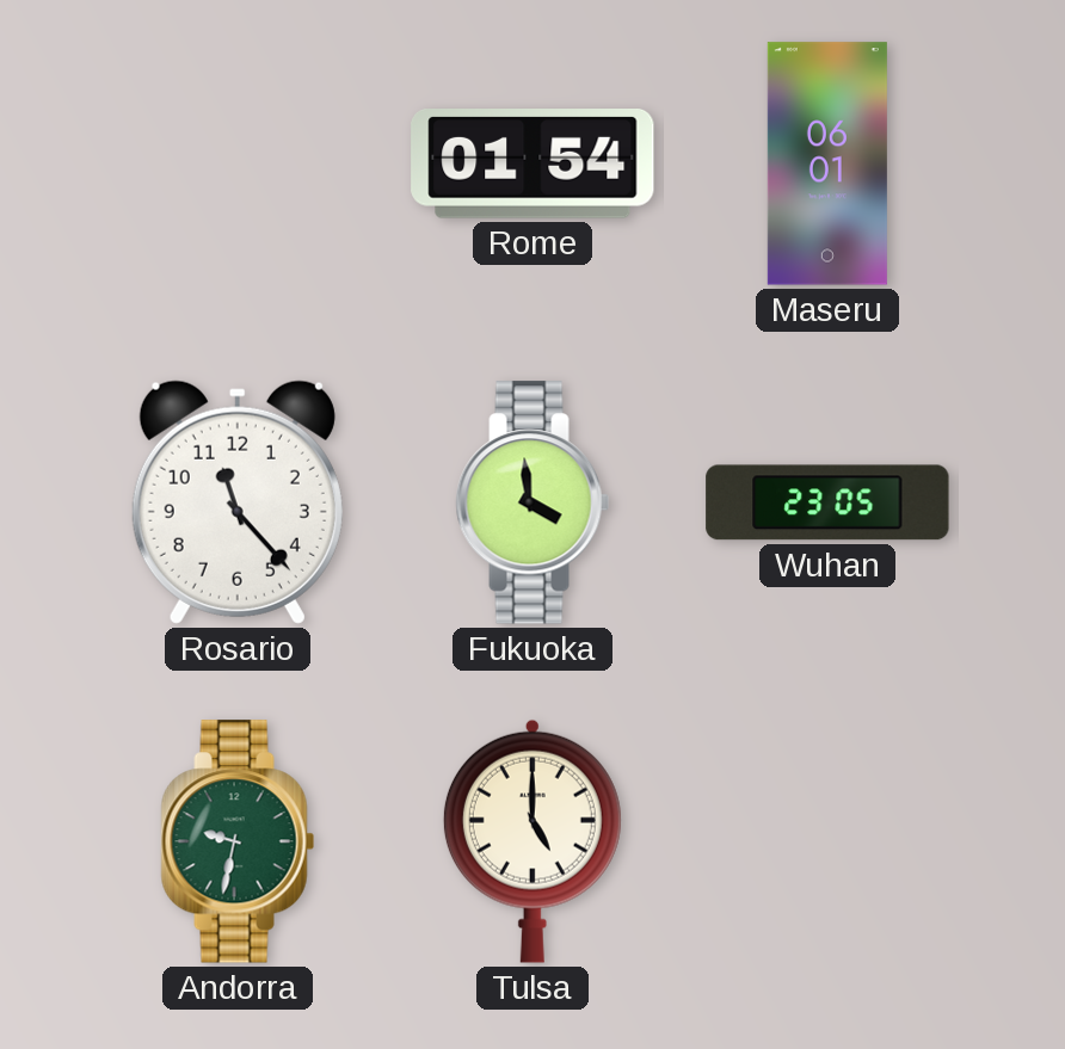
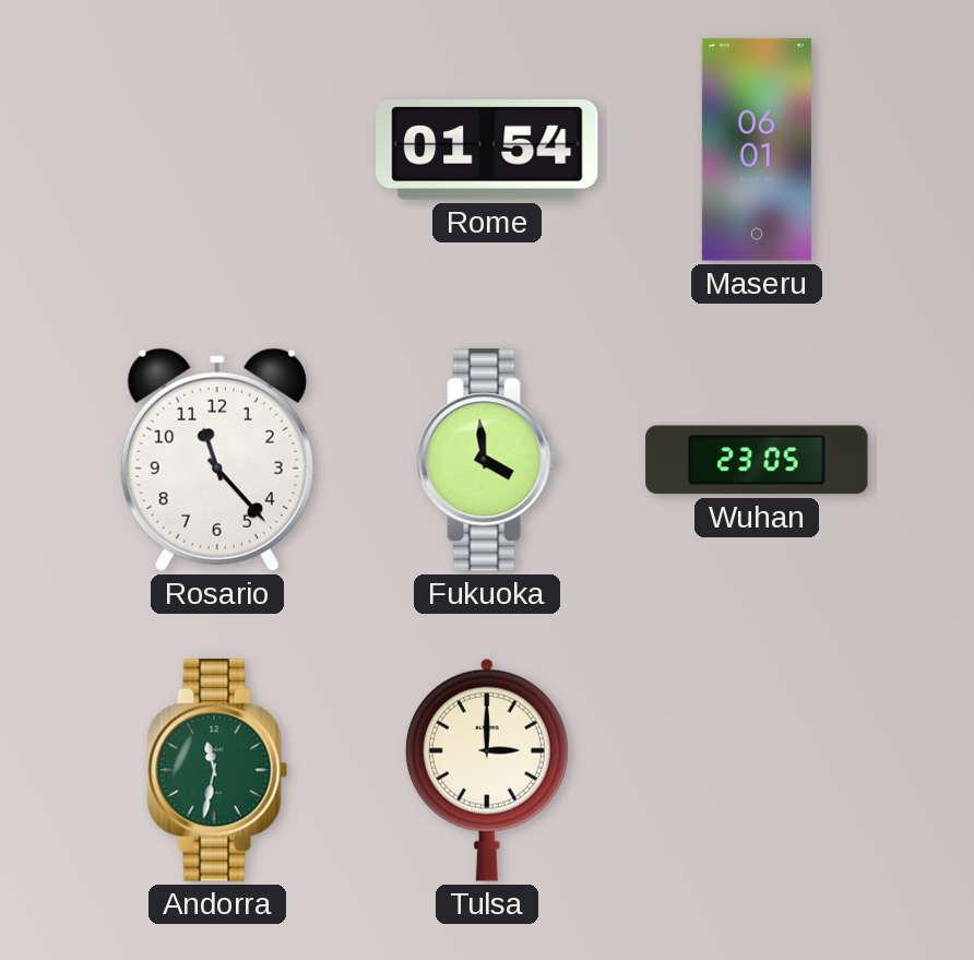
Andorra: 9:32 -> 11:32 (217, 770)
Tulsa: 5:00 -> 3:00 (487, 770)
